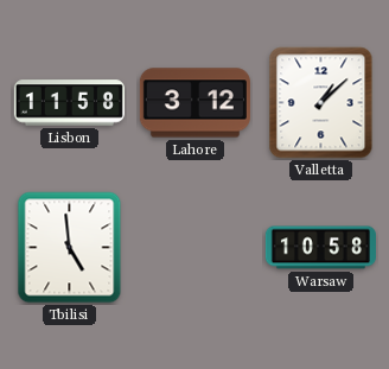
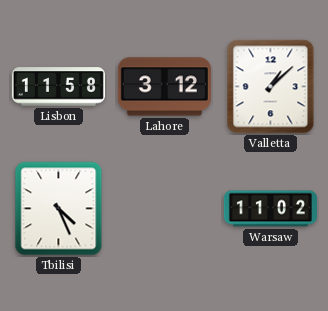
Tbilisi: 4:59 -> 4:26 (59, 209)
Warsaw: 10:58 -> 11:02 (270, 209)
